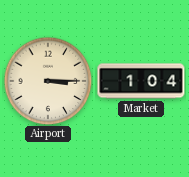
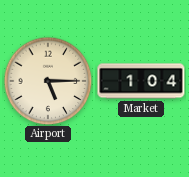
Airport: 3:15 -> 5:15 (48, 81)
